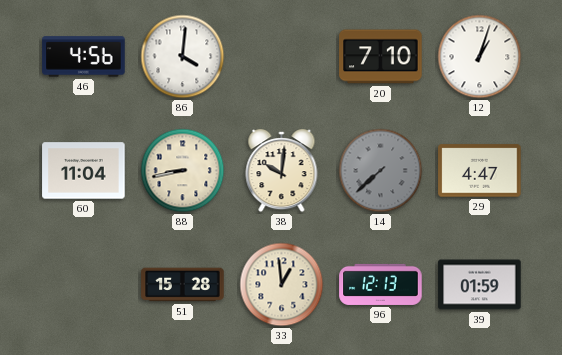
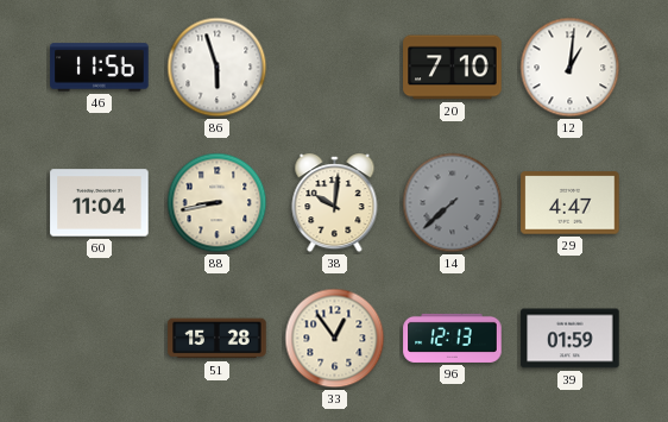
46: 4:56 -> 11:56 (100, 68)
86: 4:01 -> 5:57 (218, 68)
12: 1:03 -> 1:01 (571, 68)
33: 12:59 -> 12:54 (335, 339)
